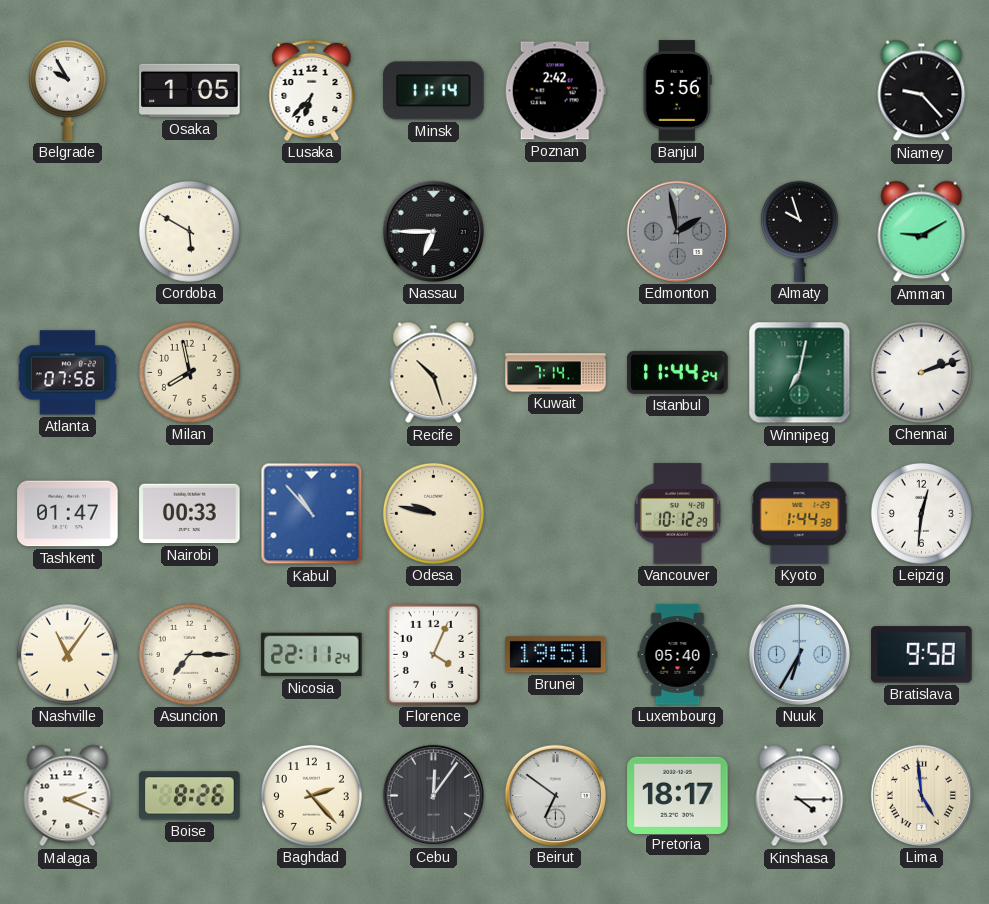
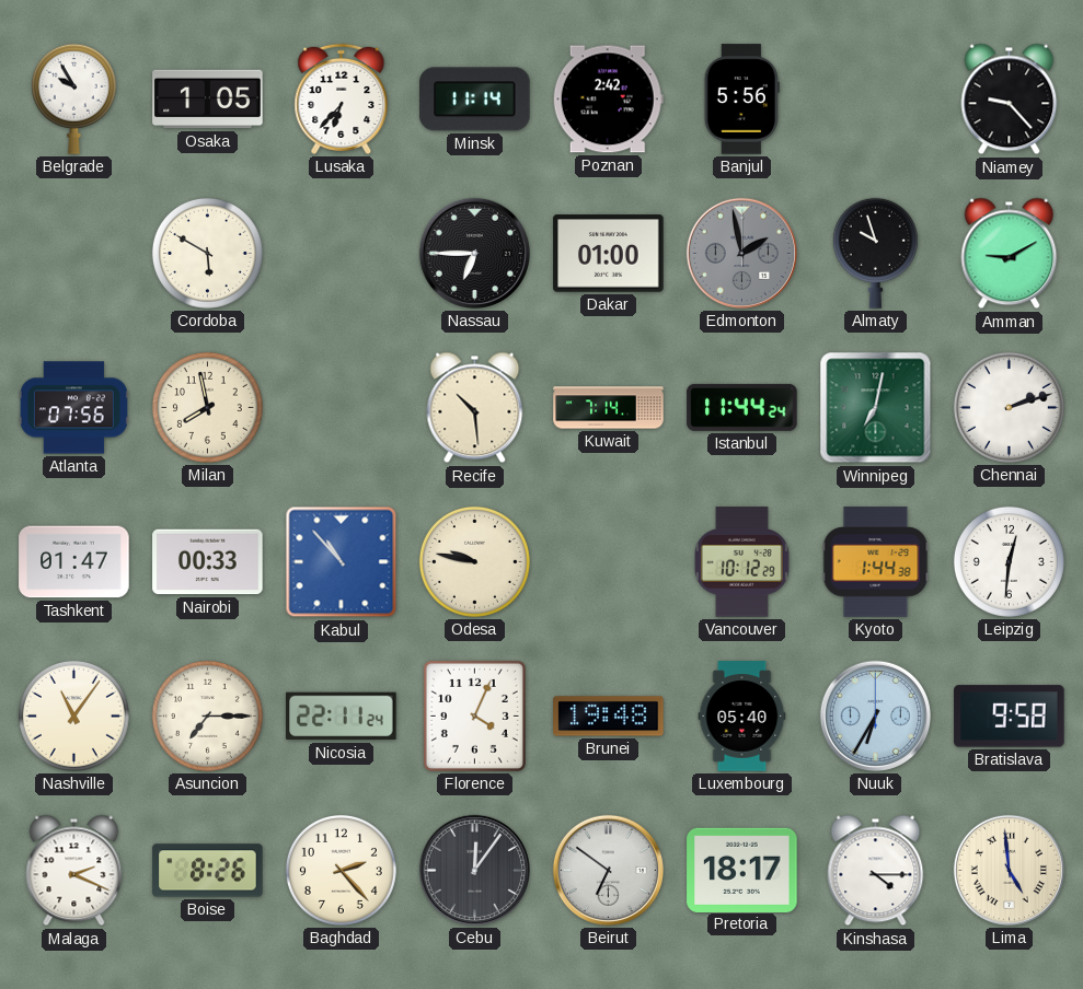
Dakar: none -> 01:00 (609, 254)
Recife: 10:27 -> 10:29 (475, 408)
Brunei: 19:51 -> 19:48 (609, 717)
